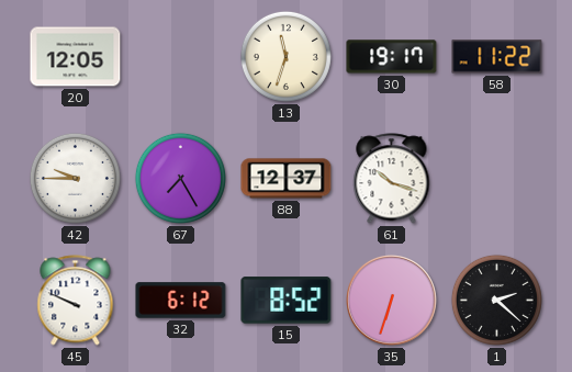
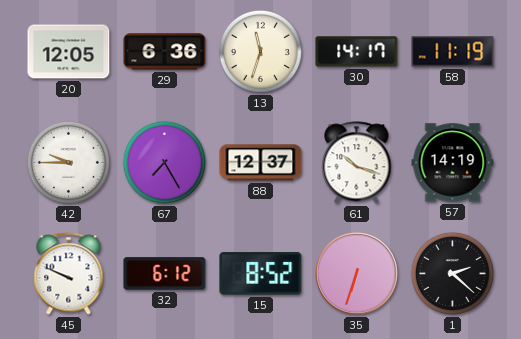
29: none -> 6:36 (165, 52)
30: 19:17 -> 14:17 (357, 52)
58: 11:22 -> 11:19 (453, 52)
57: none -> 14:19 (453, 163)
